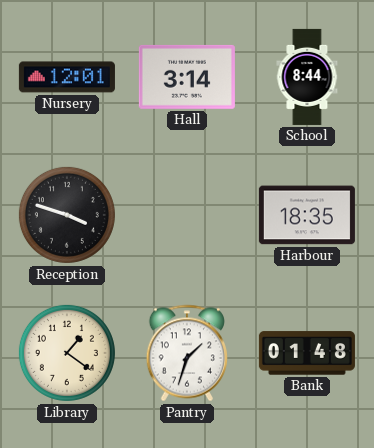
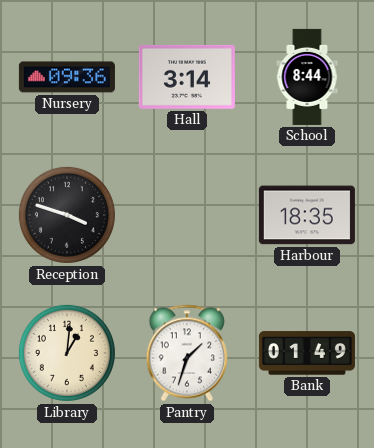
Nursery: 12:01 -> 09:36 (67, 77)
Library: 1:21 -> 1:01 (67, 353)
Bank: 01:48 -> 01:49 (307, 353)
